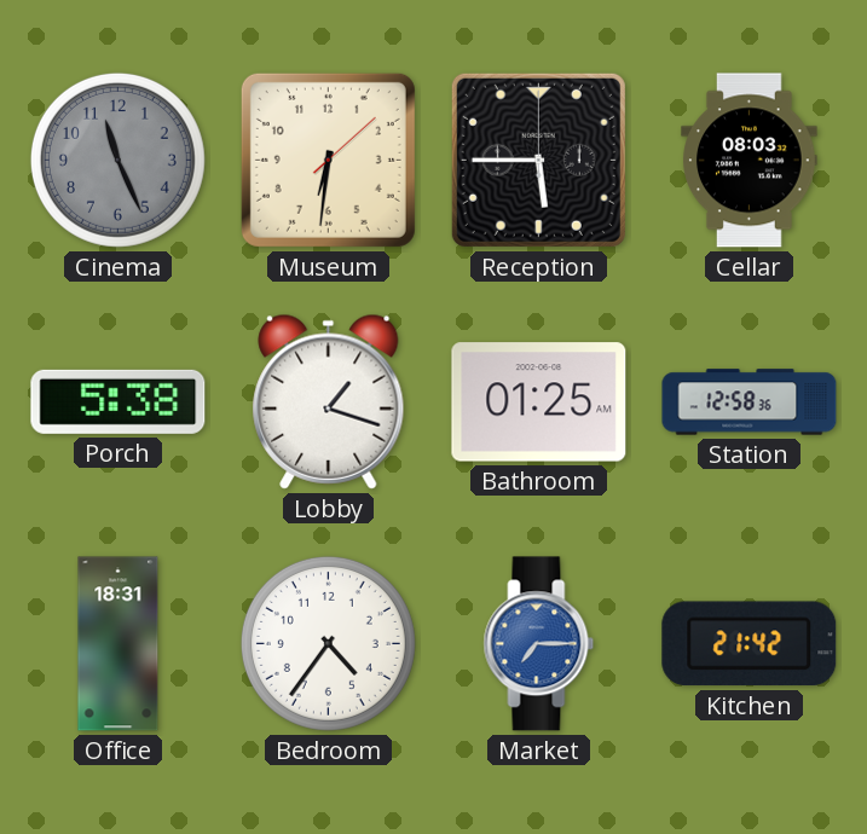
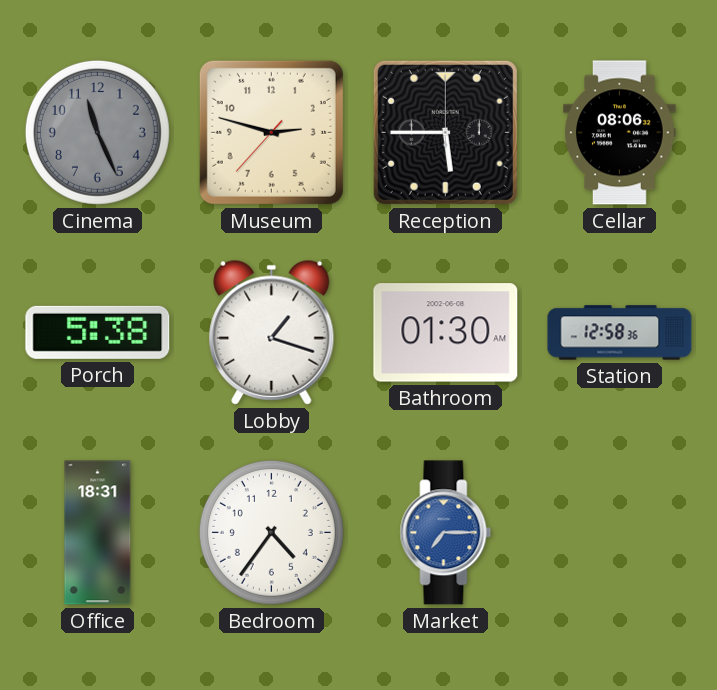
Museum: 6:31 -> 2:47 (271, 132)
Cellar: 08:03 -> 08:06 (620, 133)
Bathroom: 01:25 -> 01:30 (446, 333)
Kitchen: 21:42 -> none (750, 644)
